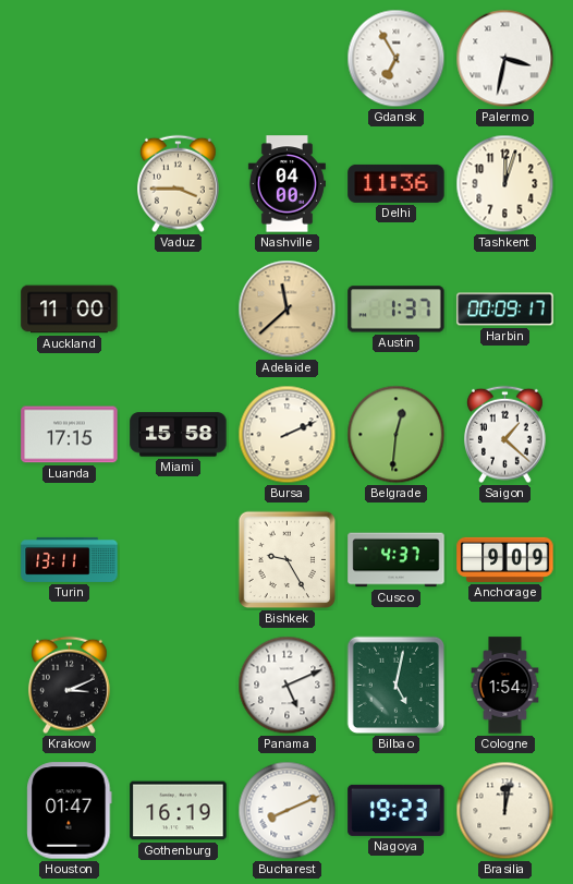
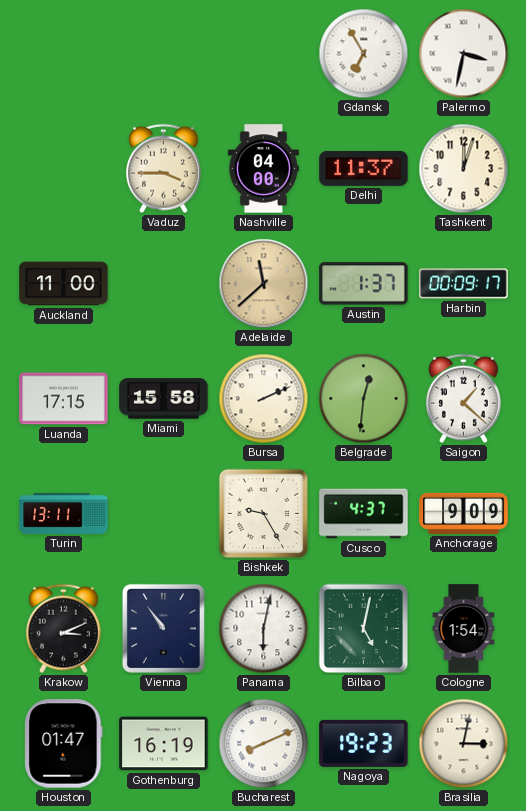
Delhi: 11:36 -> 11:37 (364, 168)
Vienna: none -> 10:54 (163, 628)
Panama: 5:11 -> 6:02 (264, 629)
Brasilia: 12:02 -> 3:02 (464, 744)
